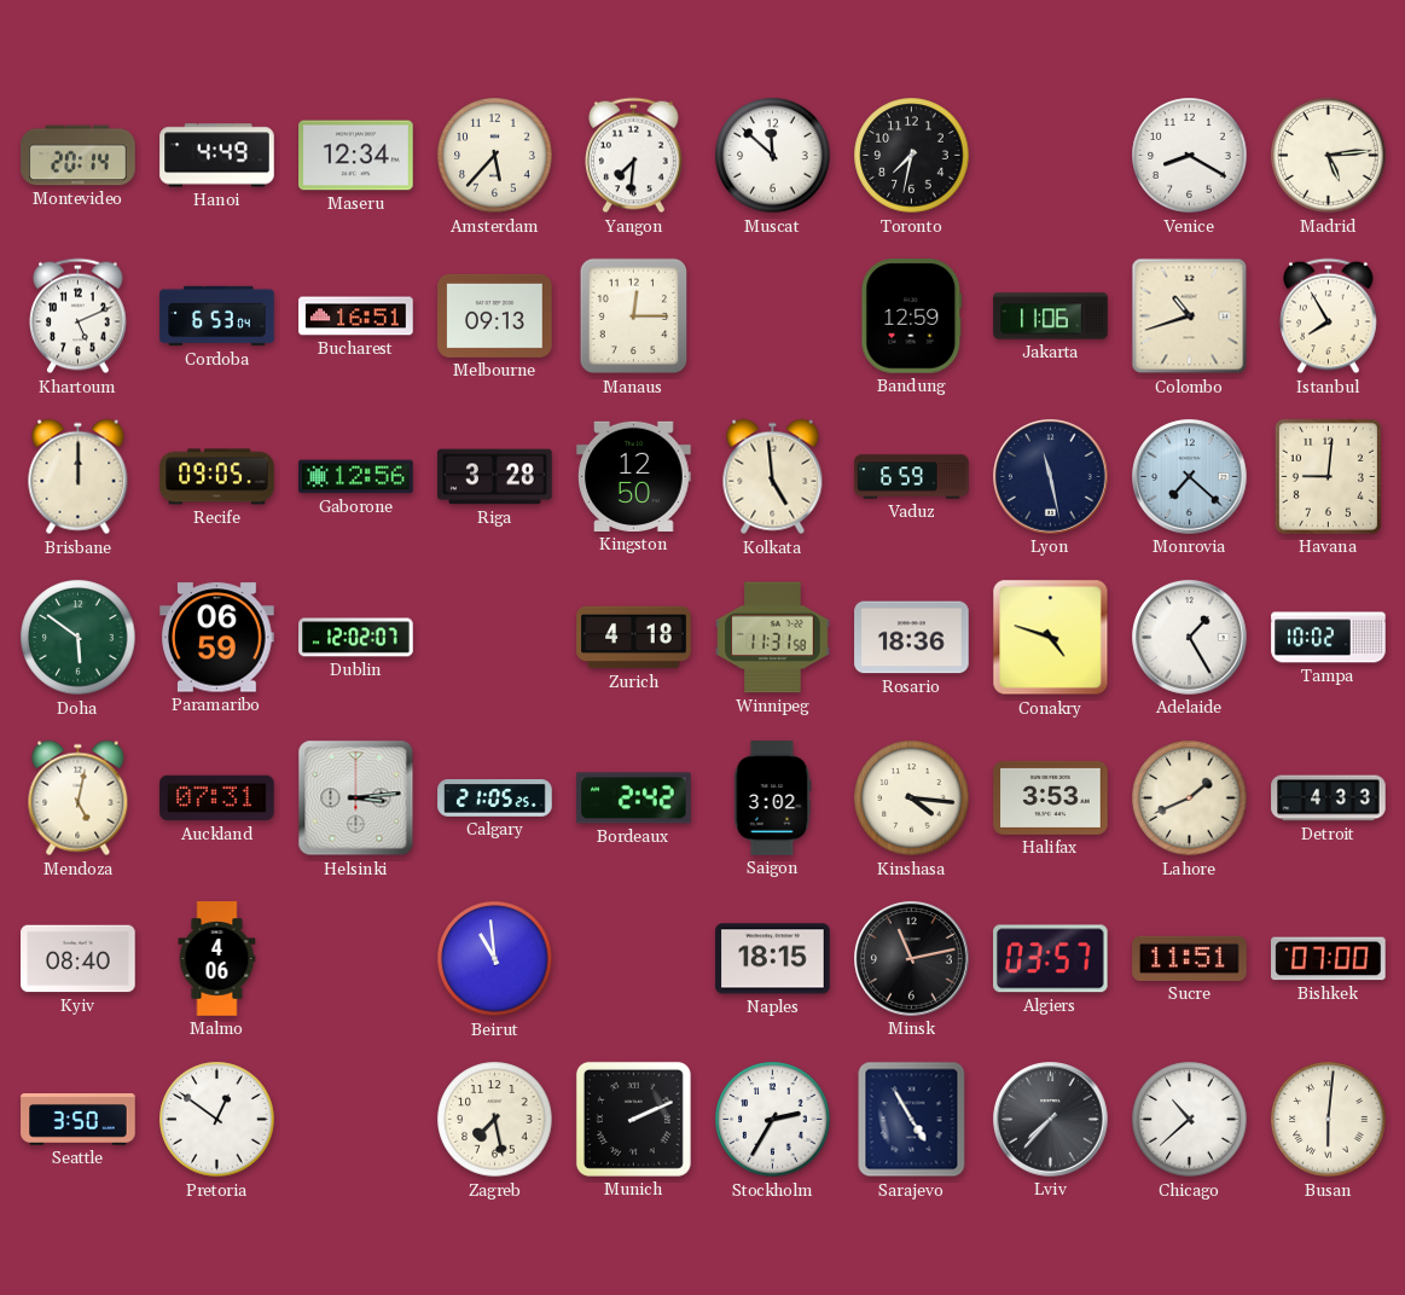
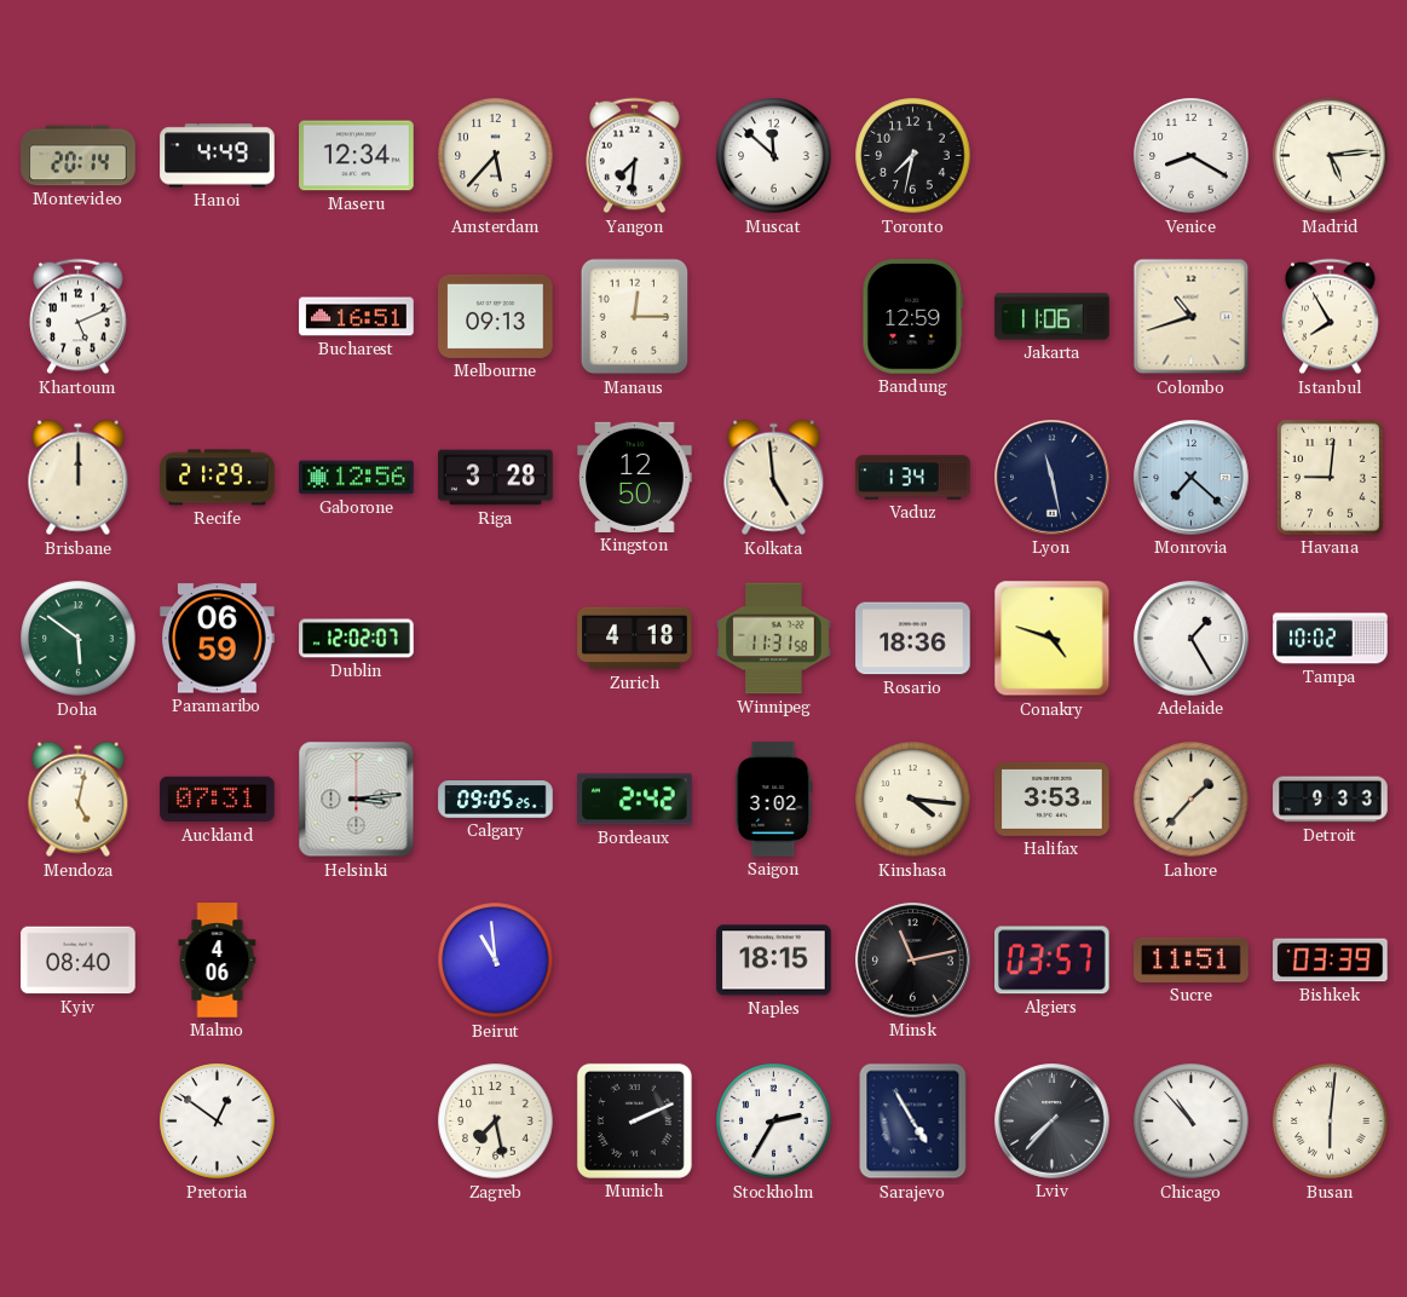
Cordoba: 6:53 -> none (217, 317)
Recife: 09:05 -> 21:29 (218, 478)
Vaduz: 6:59 -> 1:34 (913, 478)
Calgary: 21:05 -> 09:05 (496, 800)
Lahore: 1:41 -> 1:37 (1192, 800)
Detroit: 4:33 -> 9:33 (1331, 800)
Bishkek: 07:00 -> 03:39 (1331, 961)
Seattle: 3:50 -> none (79, 1120)
Chicago: 10:38 -> 10:53 (1192, 1122)
